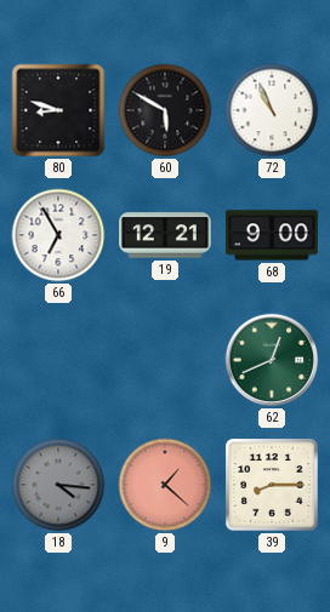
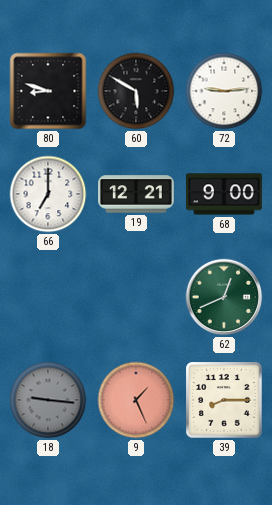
72: 10:56 -> 9:14 (224, 91)
66: 6:55 -> 7:00 (48, 194)
18: 4:16 -> 9:16 (48, 400)
9: 1:22 -> 1:26 (136, 400)
